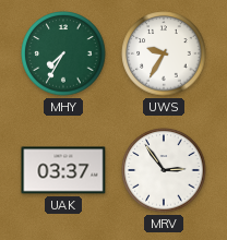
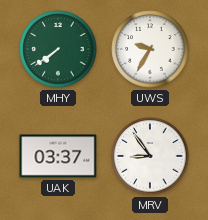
MHY: 7:35 -> 7:39 (58, 49)
MRV: 2:54 -> 8:54 (150, 156)
